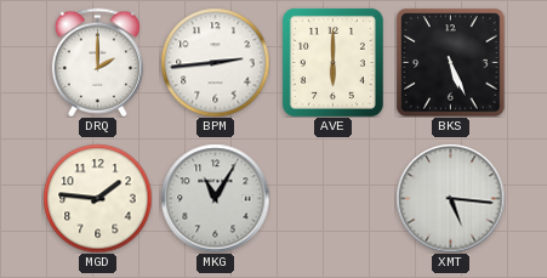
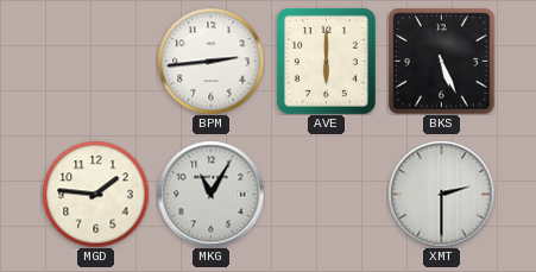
DRQ: 2:00 -> none (97, 62)
XMT: 5:16 -> 2:30 (441, 194)
